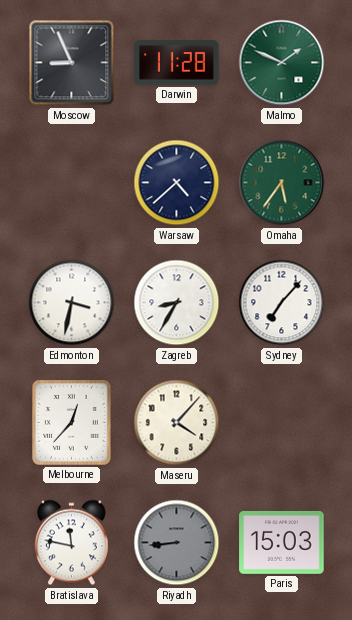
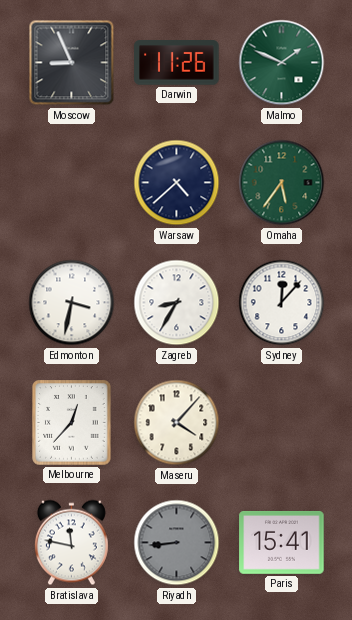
Darwin: 11:28 -> 11:26 (177, 63)
Sydney: 7:07 -> 12:07 (282, 303)
Paris: 15:03 -> 15:41 (282, 542)
